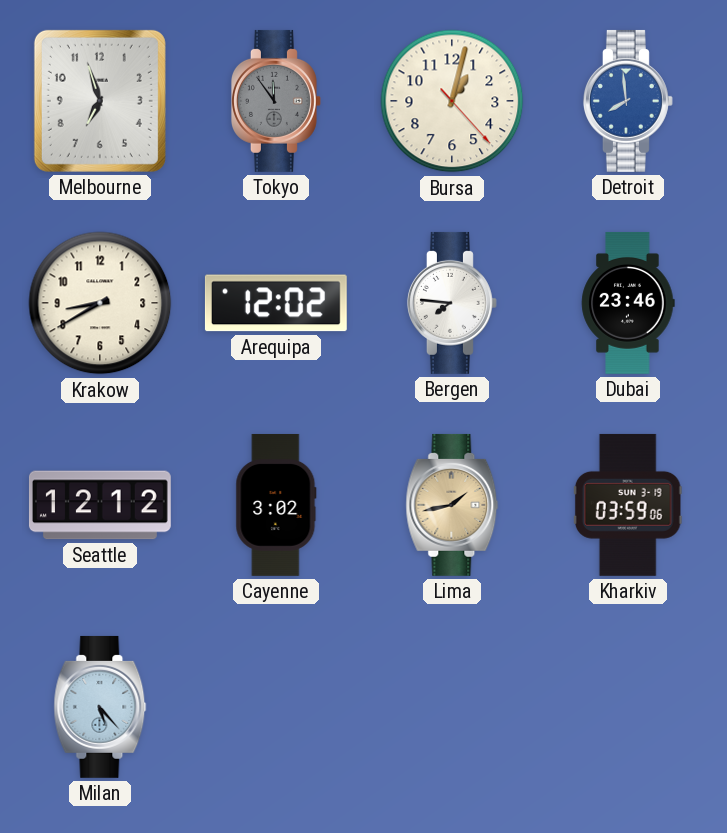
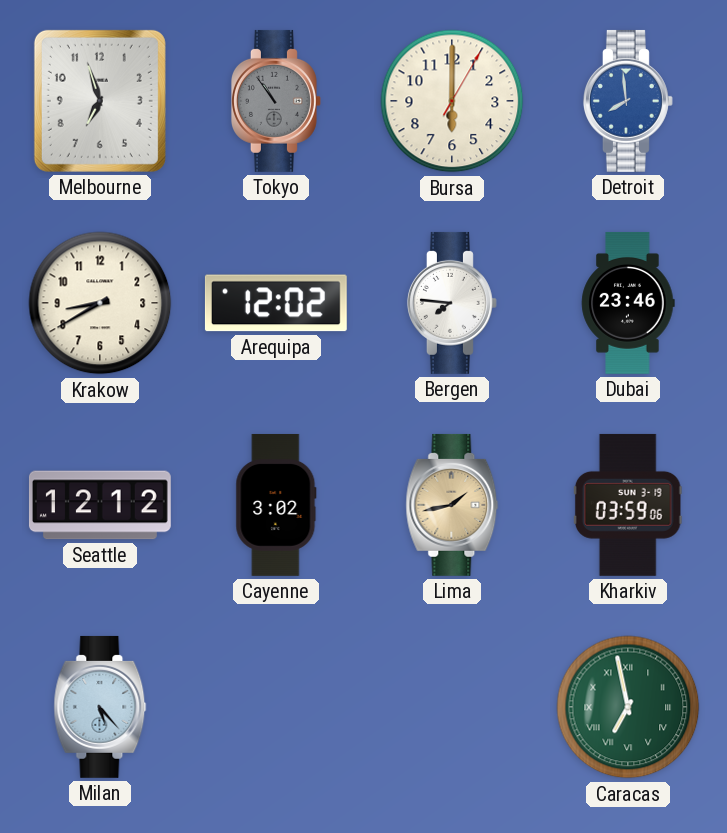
Tokyo: 11:54 -> 10:54 (276, 101)
Bursa: 1:02 -> 6:00 (452, 101)
Caracas: none -> 6:58 (628, 707)
